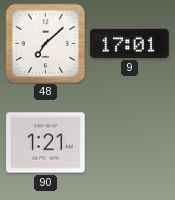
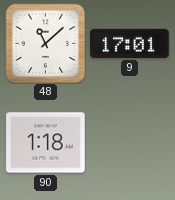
48: 7:08 -> 11:08 (45, 43)
90: 1:21 -> 1:18 (46, 143)
